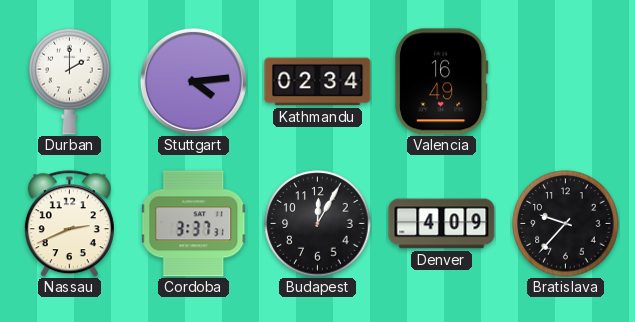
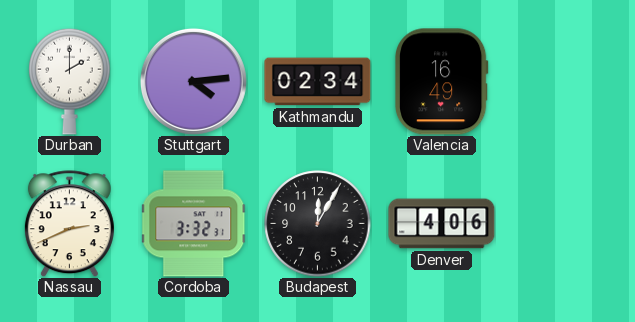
Cordoba: 3:37 -> 3:32 (194, 224)
Denver: 4:09 -> 4:06 (442, 224)
Bratislava: 9:37 -> none (566, 224)
